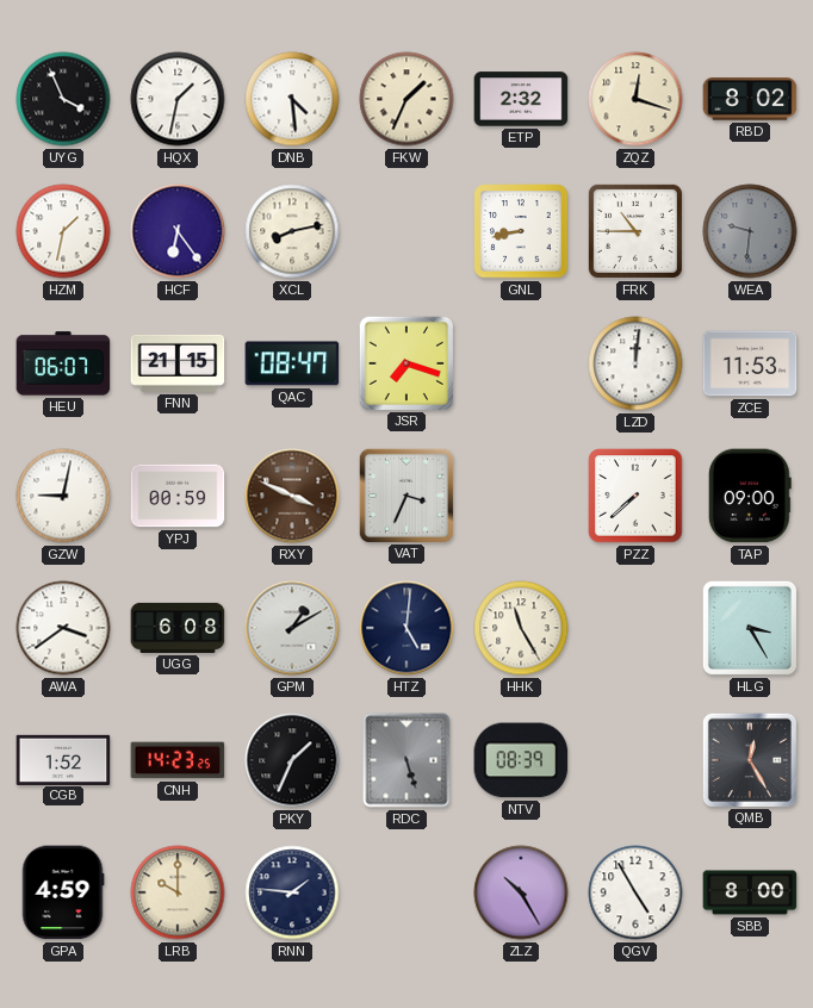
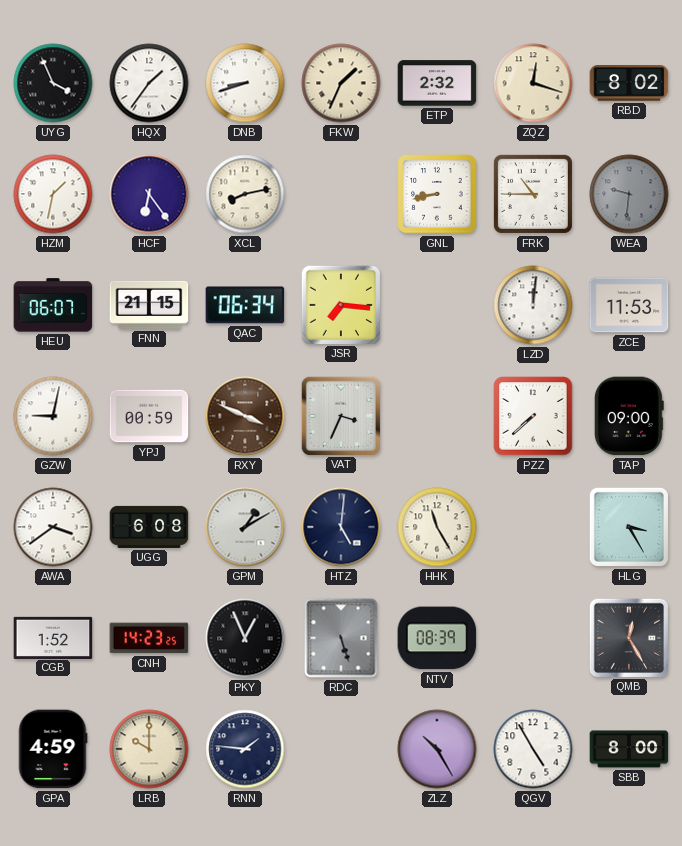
HQX: 1:32 -> 1:36 (149, 83)
DNB: 4:29 -> 8:42 (245, 83)
QAC: 08:47 -> 06:34 (245, 305)
JSR: 7:18 -> 7:16 (340, 304)
PKY: 1:34 -> 12:56 (245, 638)
